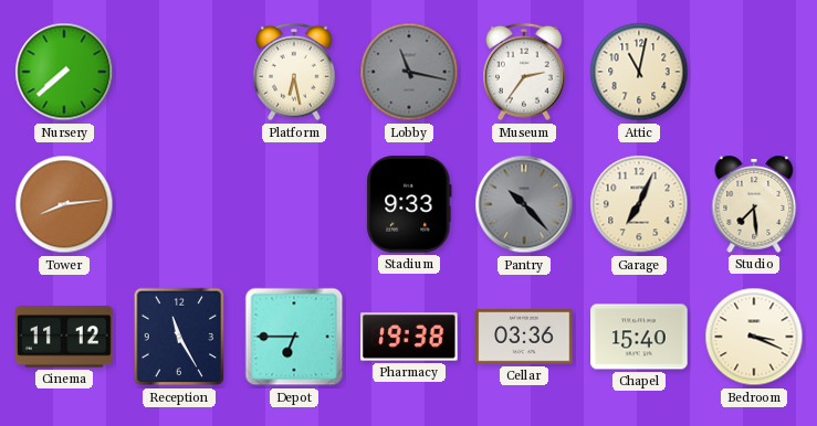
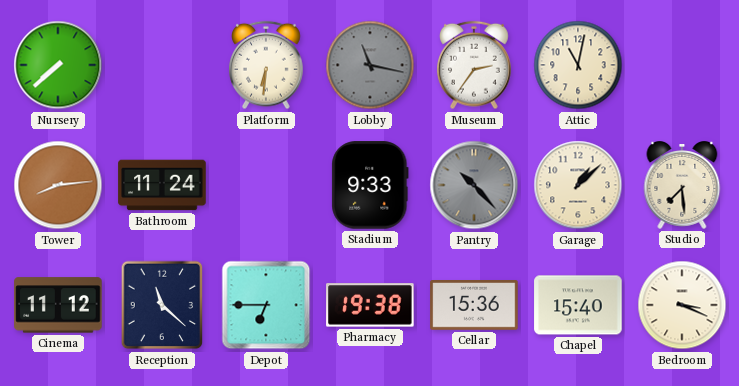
Platform: 6:28 -> 6:31 (267, 65)
Bathroom: none -> 11:24 (162, 185)
Garage: 7:04 -> 1:08 (578, 185)
Reception: 11:25 -> 11:22 (162, 305)
Cellar: 03:36 -> 15:36 (474, 305)
